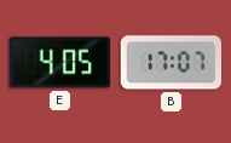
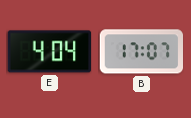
E: 4:05 -> 4:04 (49, 52)
